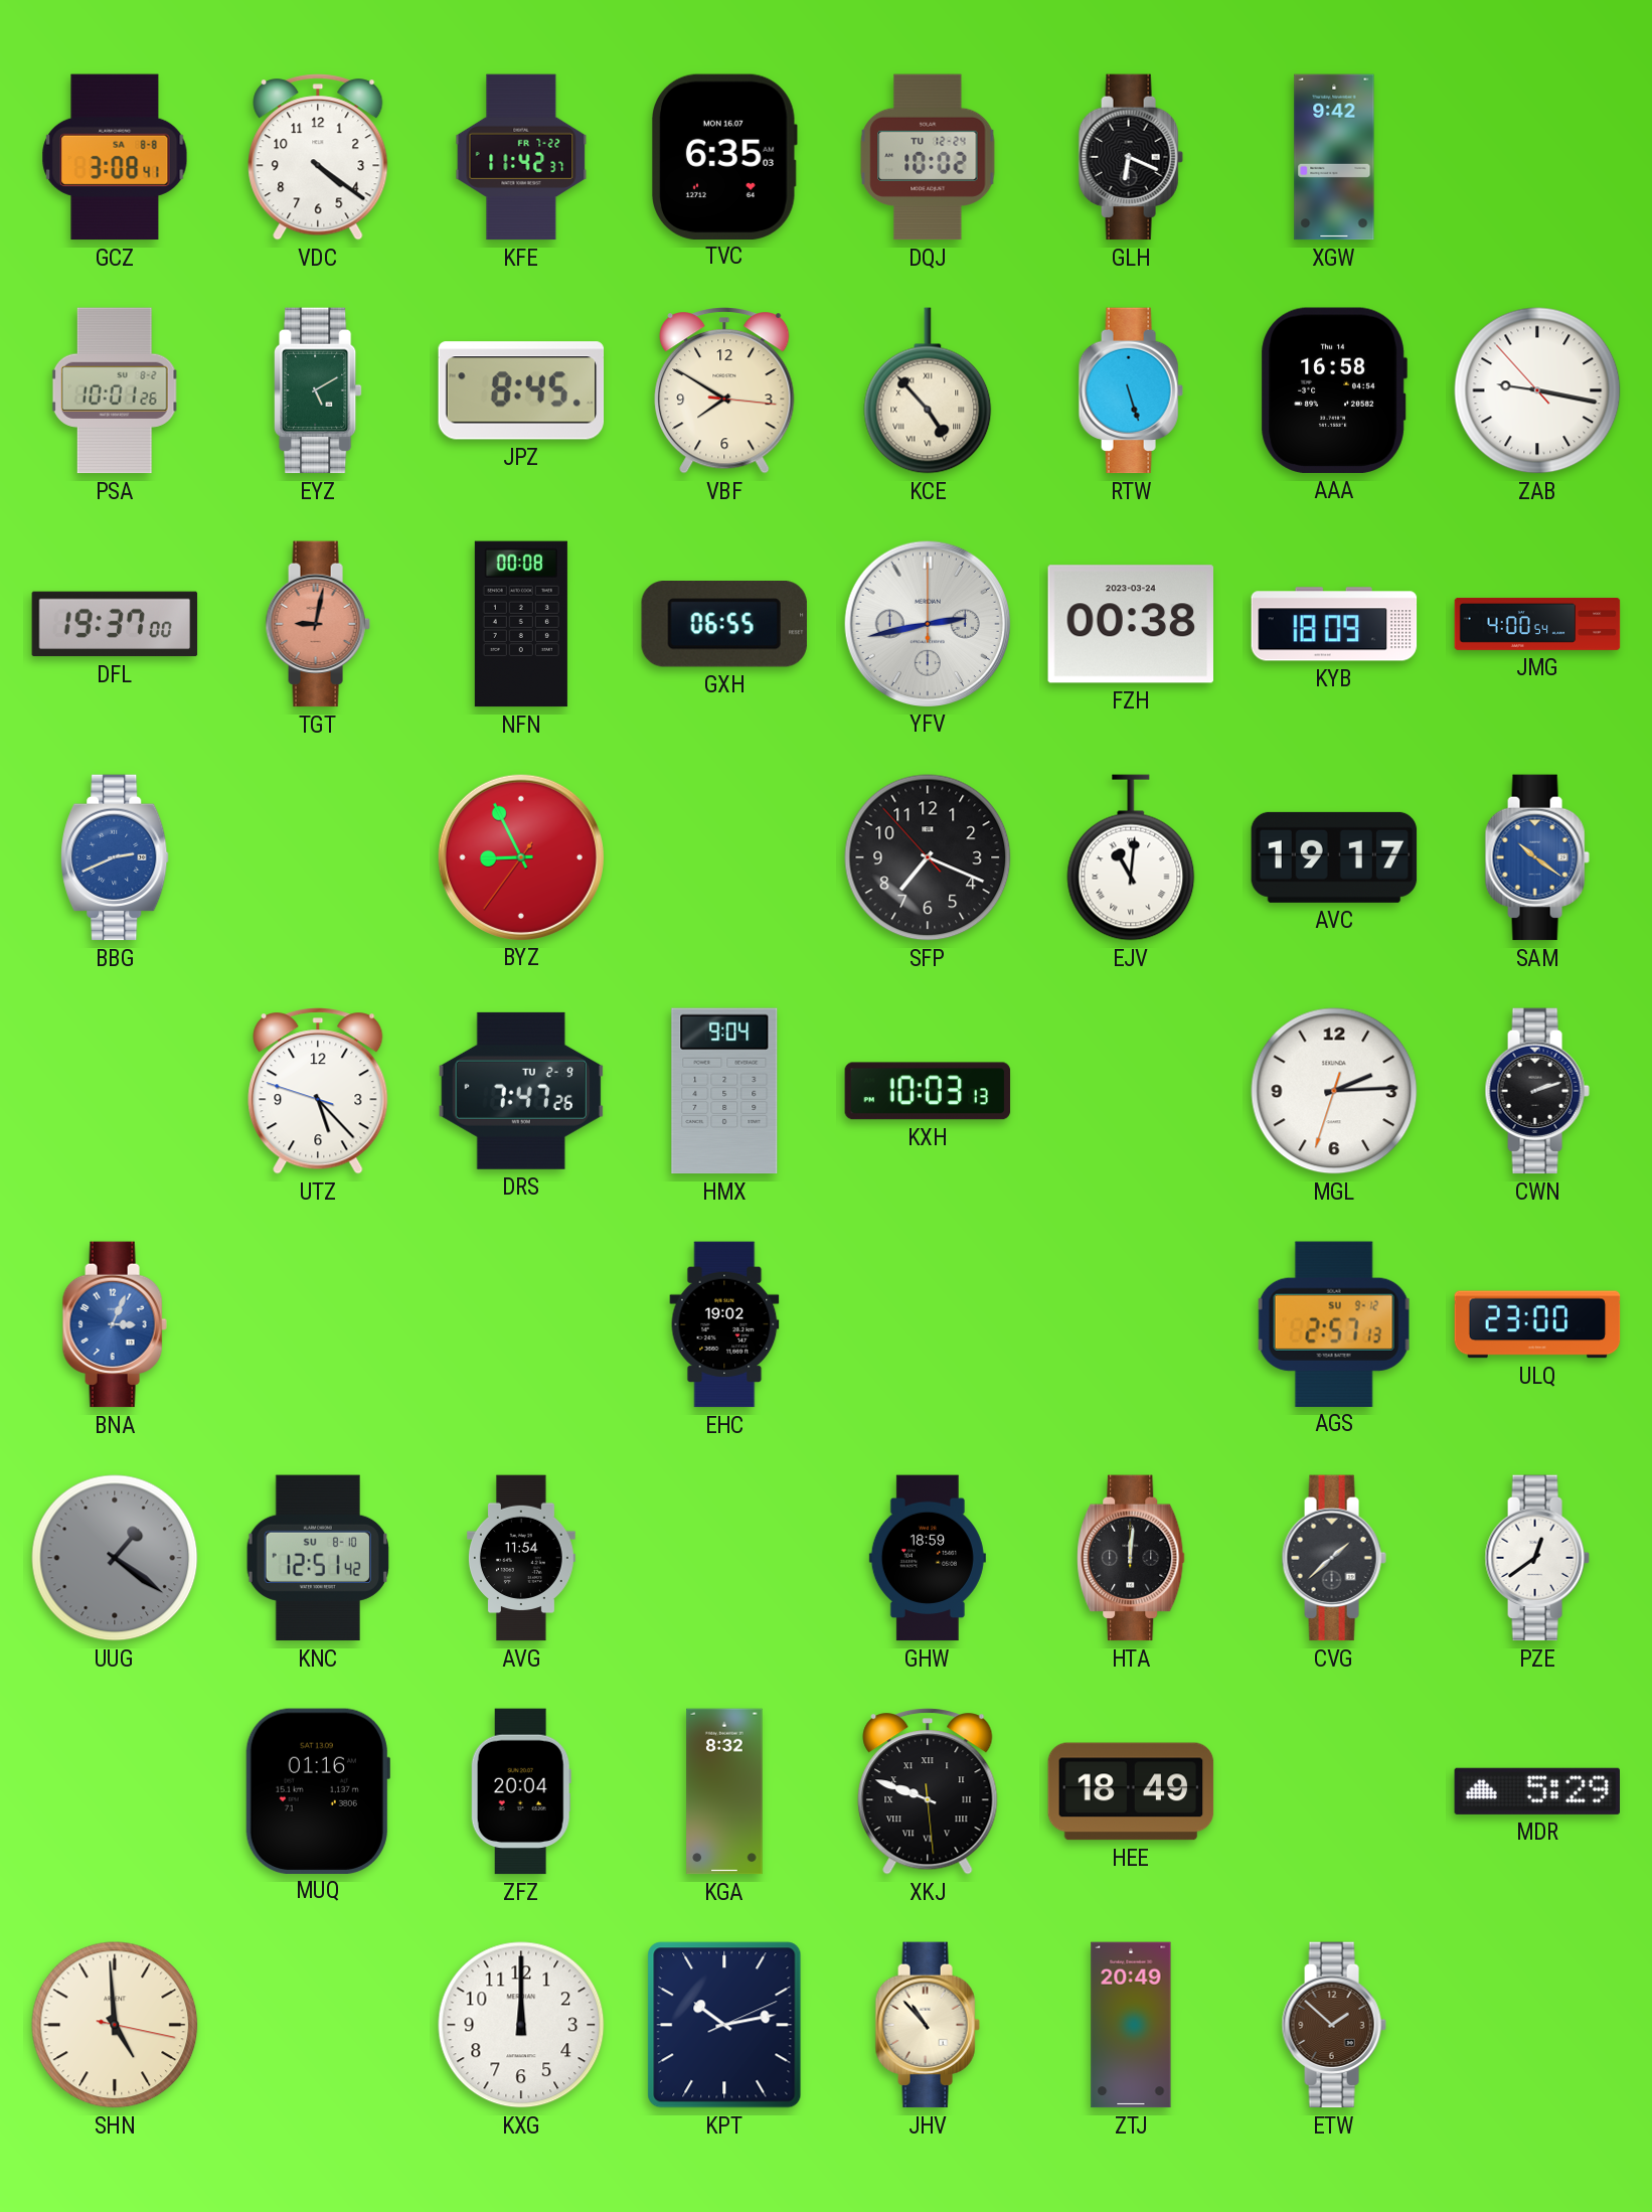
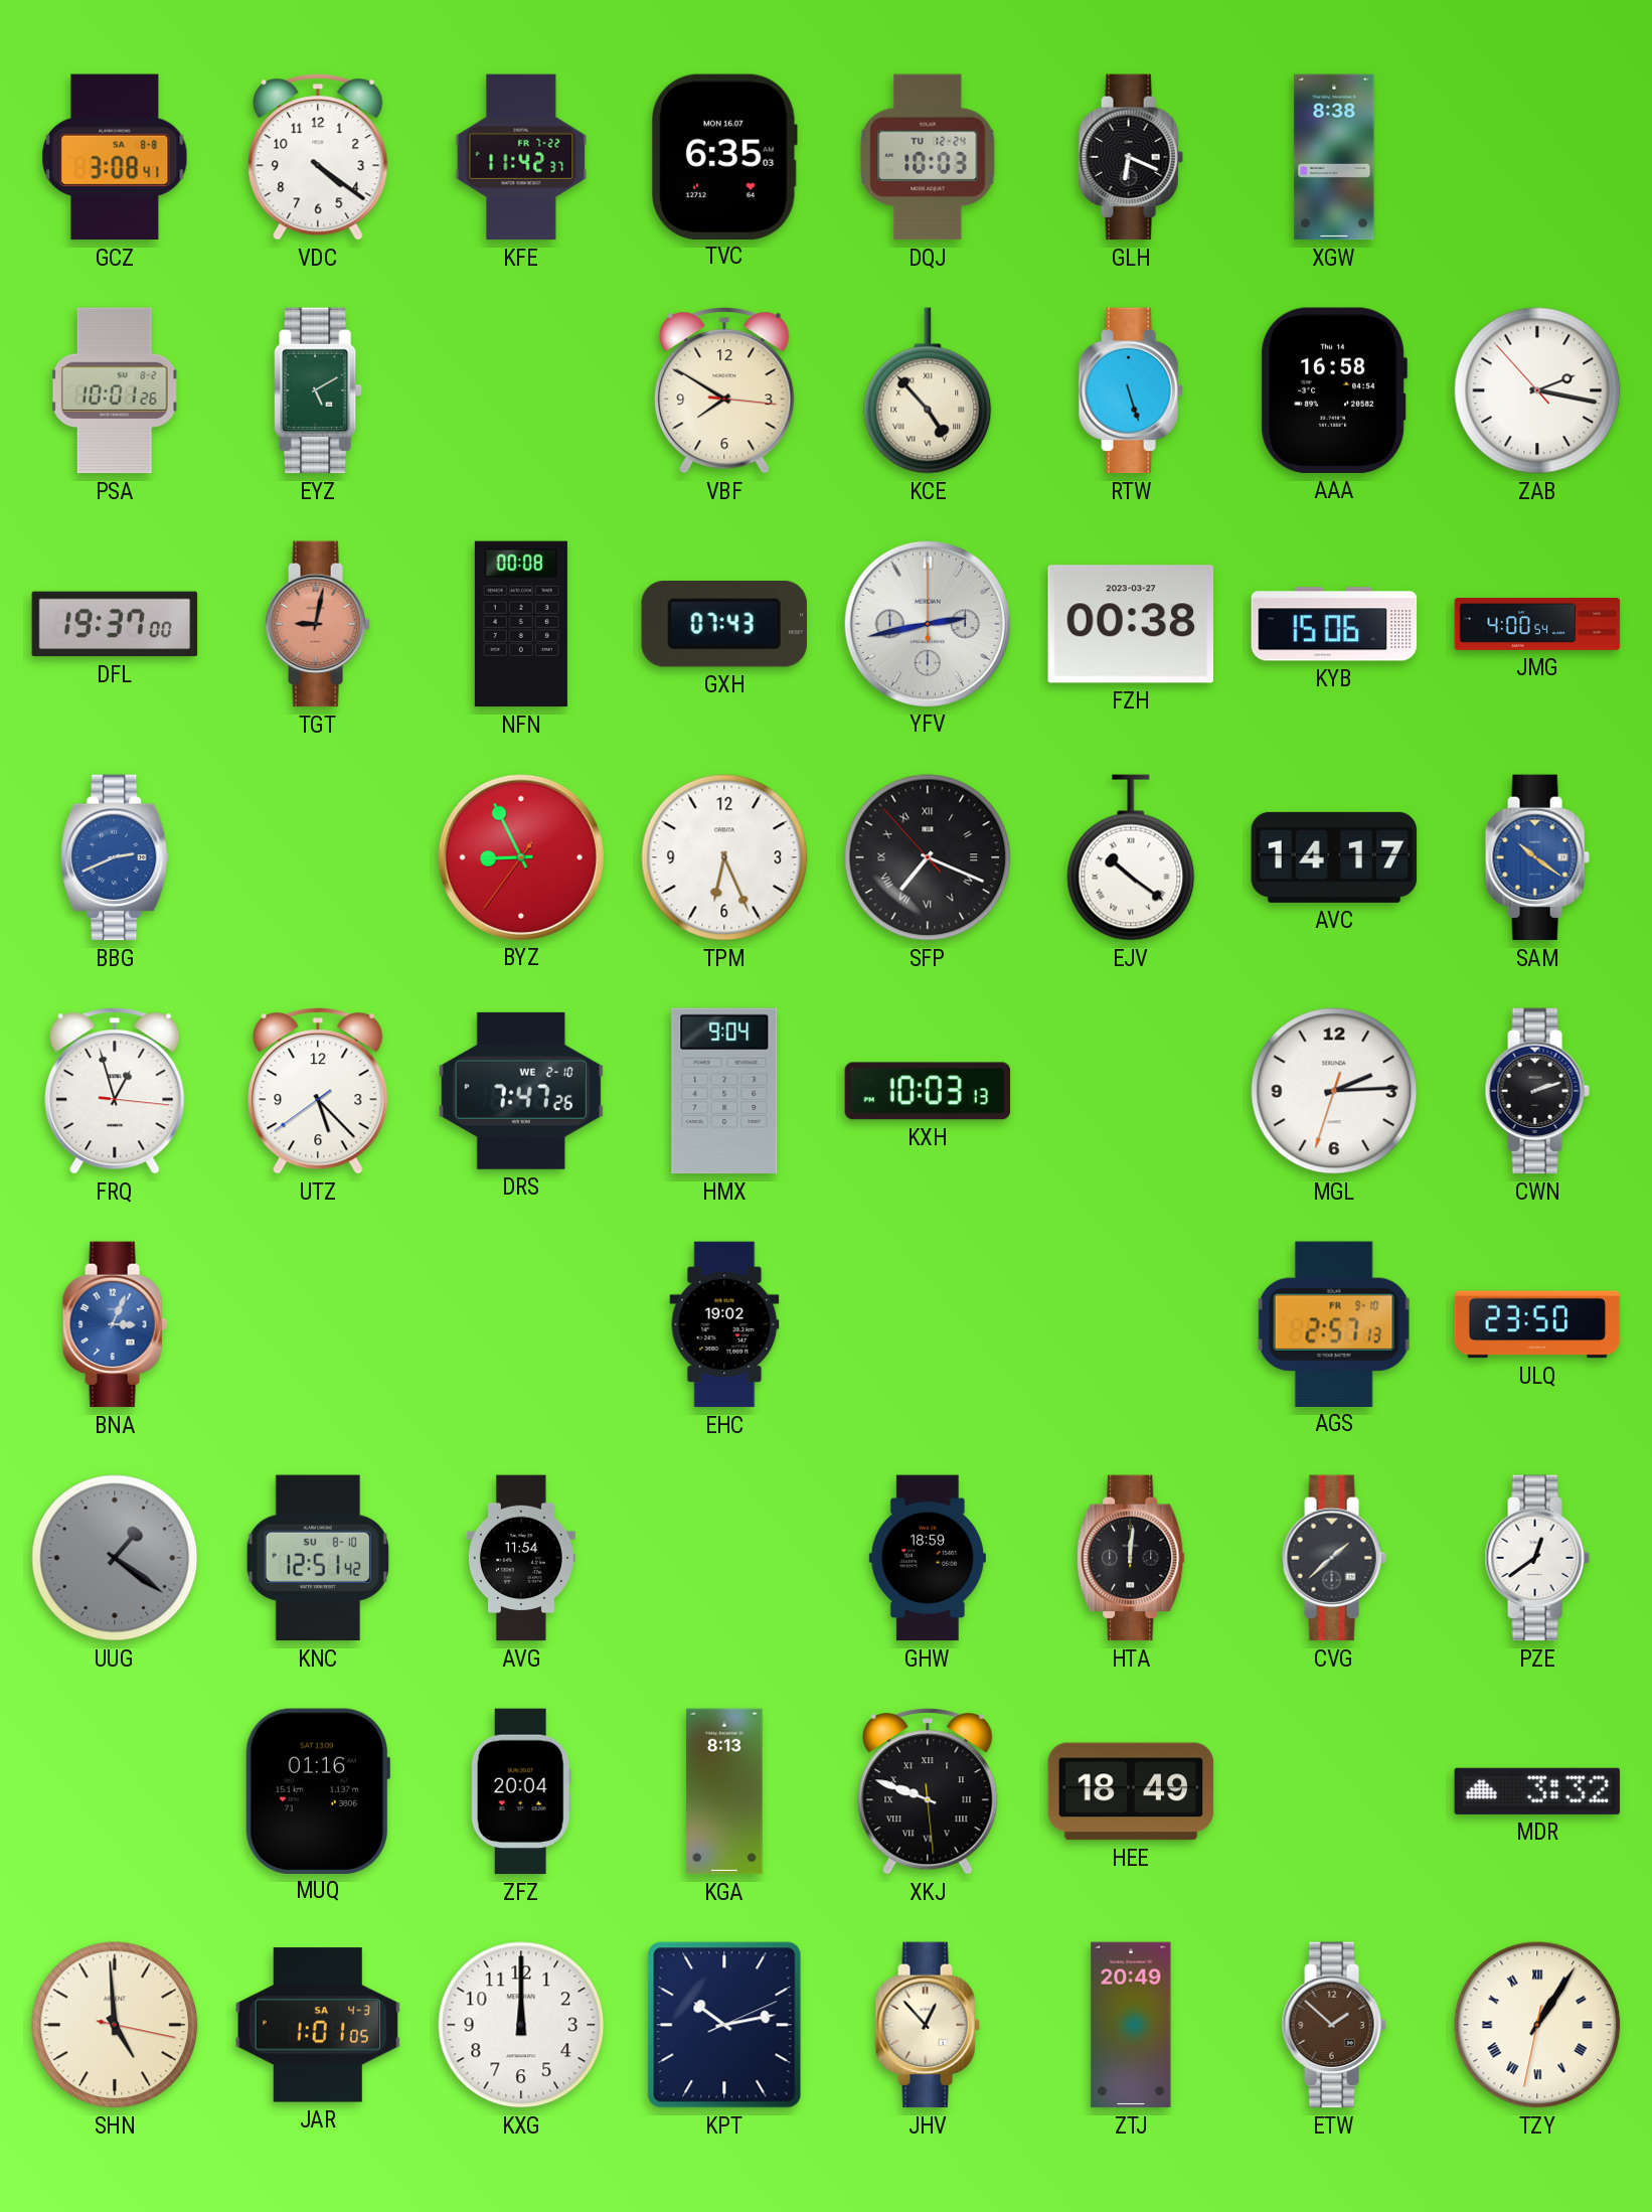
DQJ: 10:02 -> 10:03 (928, 157)
XGW: 9:42 -> 8:38 (1334, 157)
JPZ: 8:45 -> none (521, 390)
ZAB: 9:16 -> 2:16 (1537, 390)
GXH: 06:55 -> 07:43 (724, 625)
FZH date: 2023-03-24 -> 2023-03-27 (1130, 624)
KYB: 18:09 -> 15:06 (1334, 624)
TPM: none -> 6:26 (724, 857)
SFP numerals: Arabic -> Roman (928, 857)
EJV: 11:01 -> 10:21 (1131, 857)
AVC: 19:17 -> 14:17 (1334, 857)
FRQ: none -> 12:57 (115, 1091)
UTZ: 5:22:48 -> 5:22:39 (318, 1091)
DRS date: TU 2-9 -> WE 2-10 (520, 1091)
AGS date: SU 9-12 -> FR 9-10 (1334, 1323)
ULQ: 23:00 -> 23:50 (1537, 1324)
KGA: 8:32 -> 8:13 (724, 1791)
MDR: 5:29 -> 3:32 (1536, 1791)
JAR: none -> 1:01 (318, 2025)
JHV: 10:53 -> 12:53 (928, 2025)
TZY: none -> 1:05 (1537, 2025)
